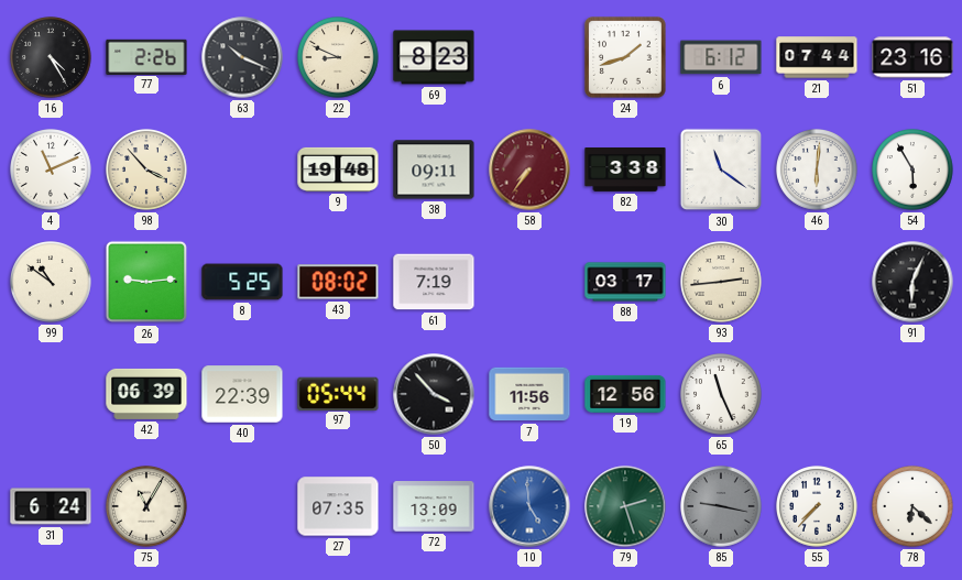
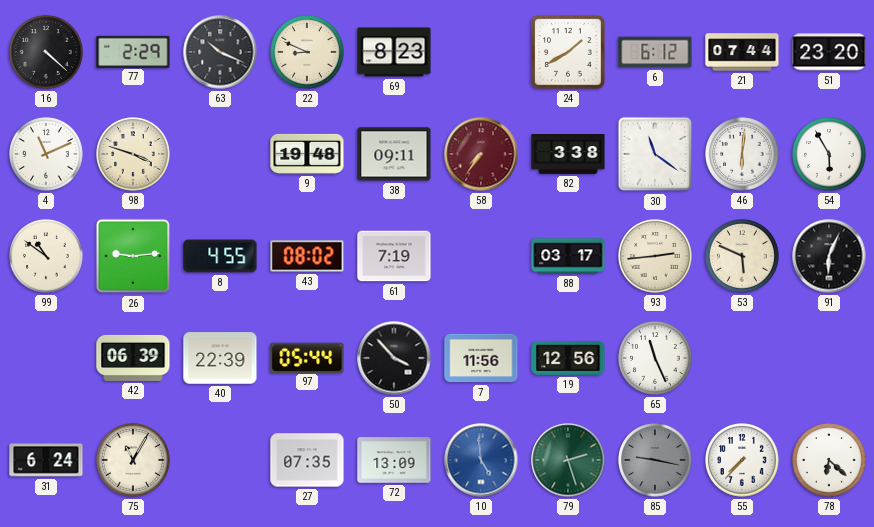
16: 4:25 -> 4:22 (47, 53)
77: 2:26 -> 2:29 (133, 51)
24: 1:42 -> 1:40 (568, 52)
51: 23:16 -> 23:20 (829, 52)
98: 3:53 -> 3:48 (134, 155)
8: 5:25 -> 4:55 (220, 256)
53: none -> 5:49 (743, 257)
